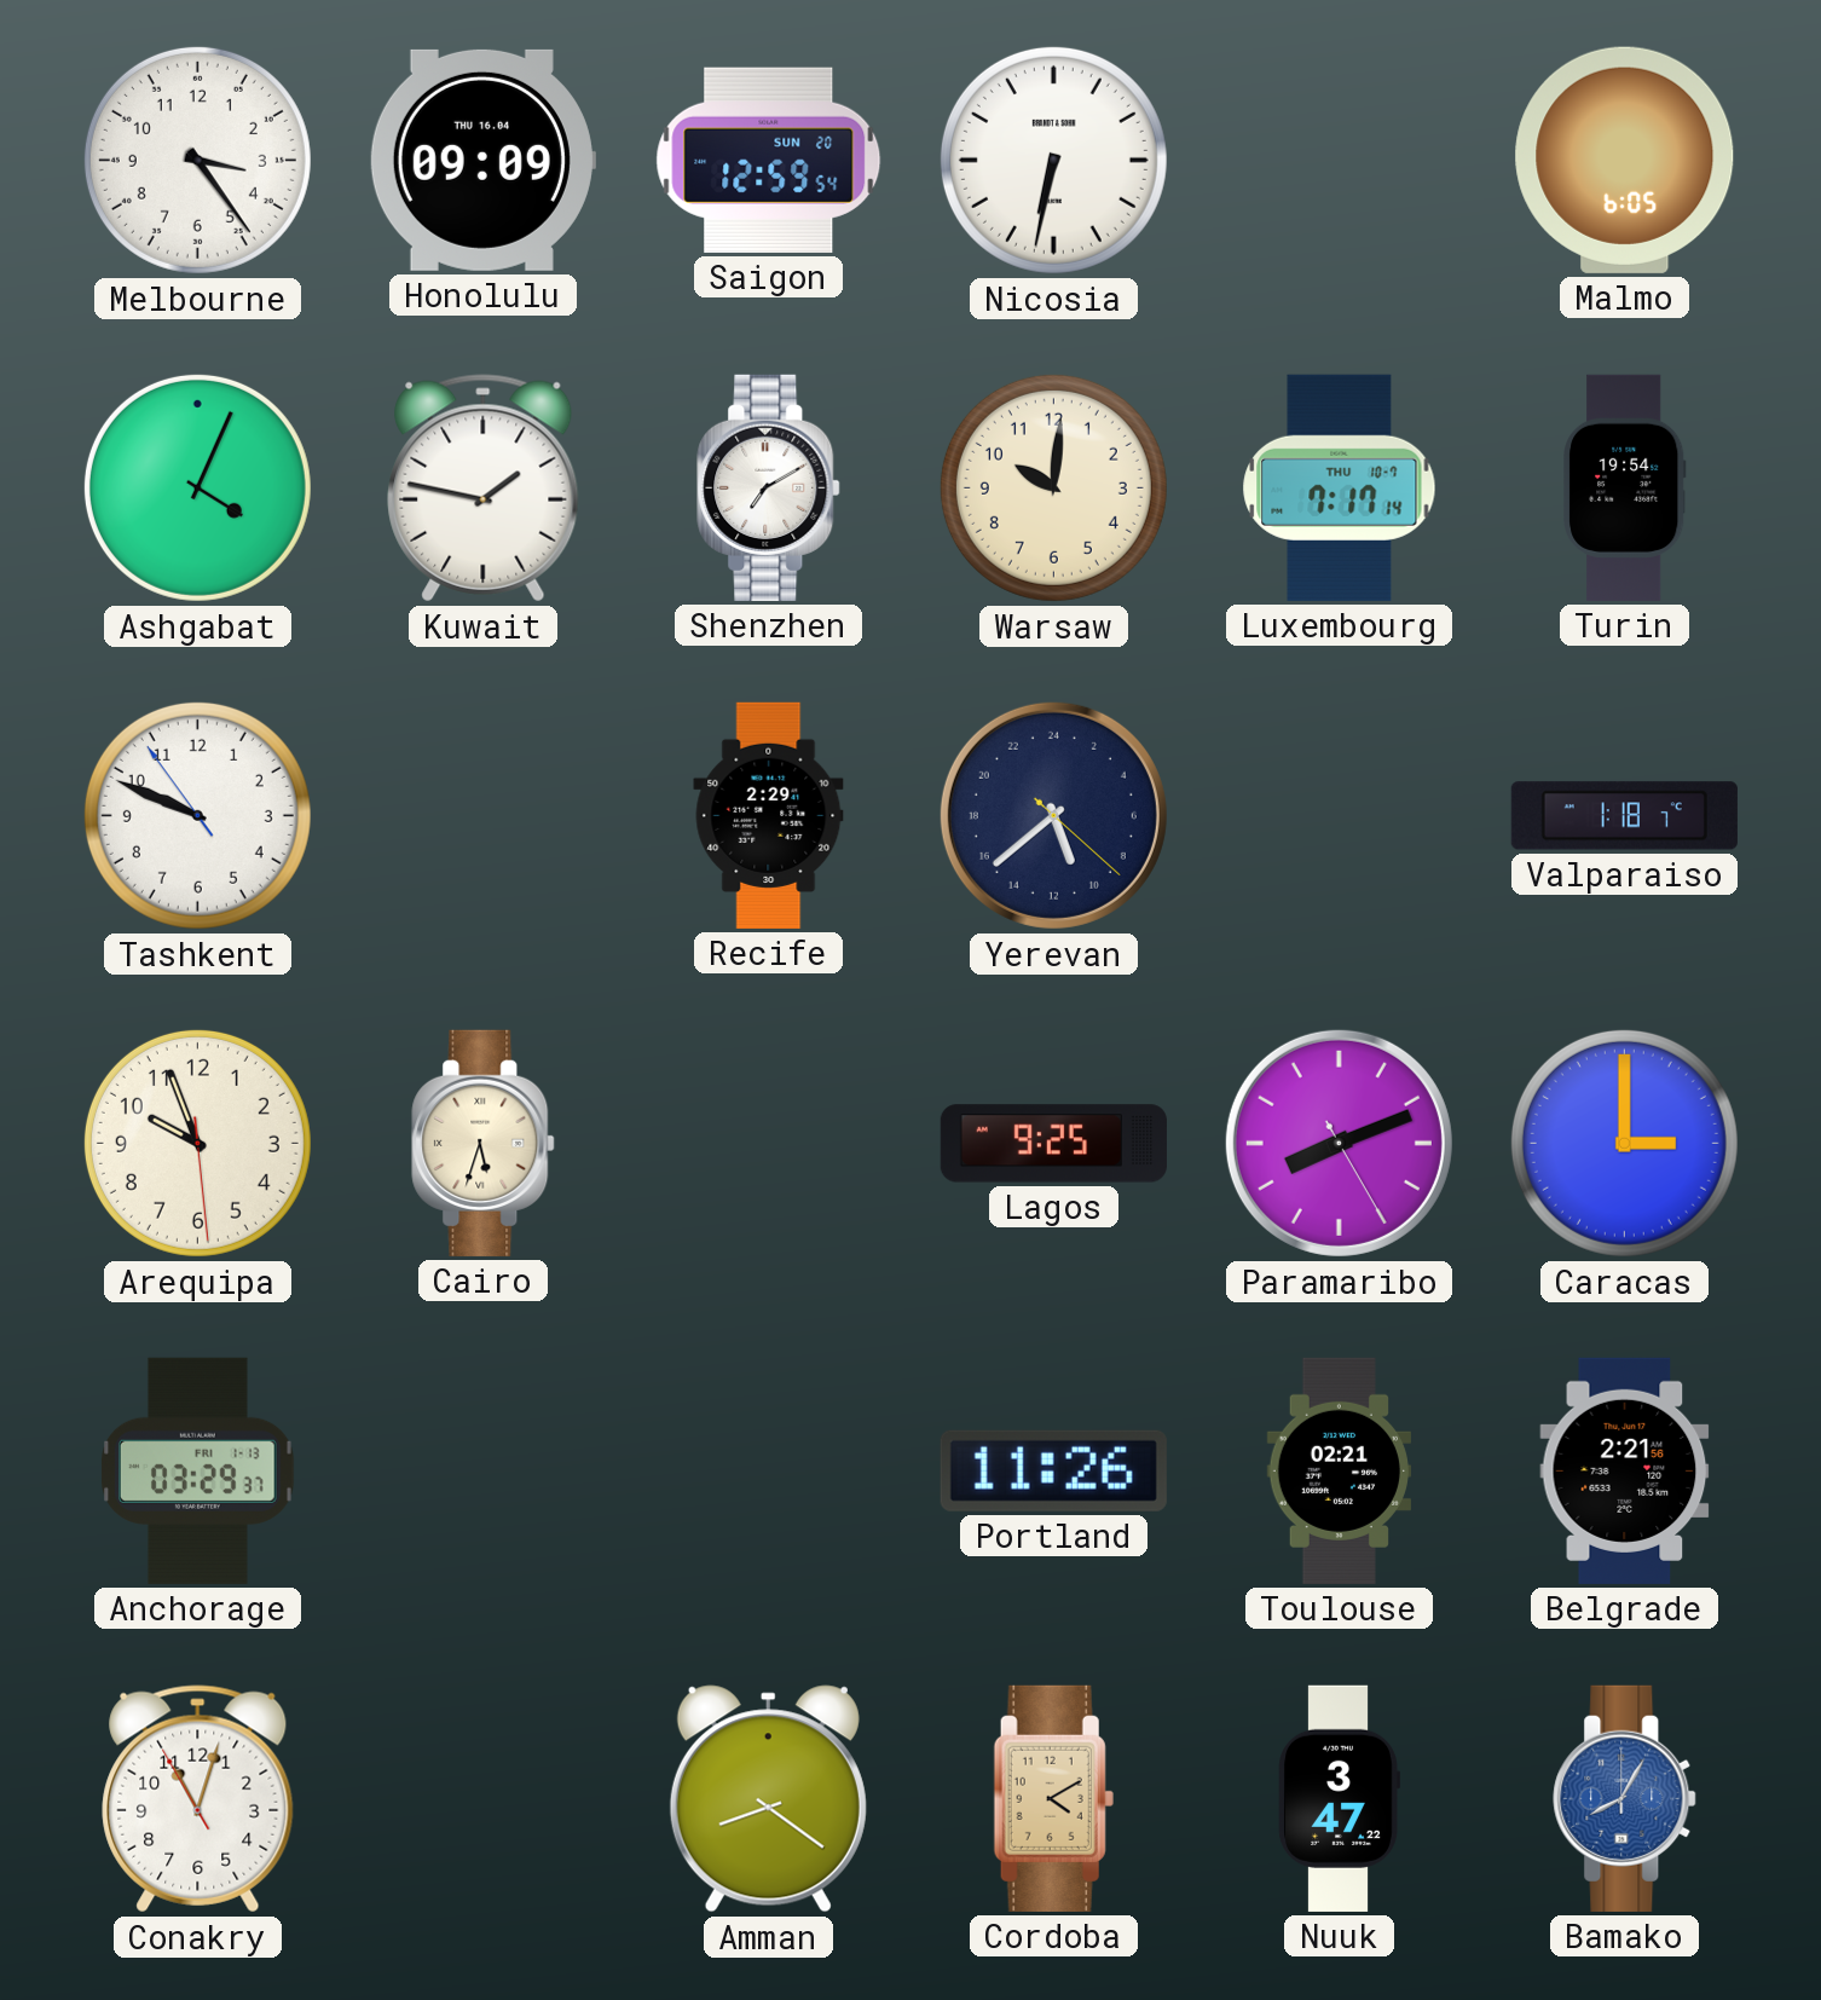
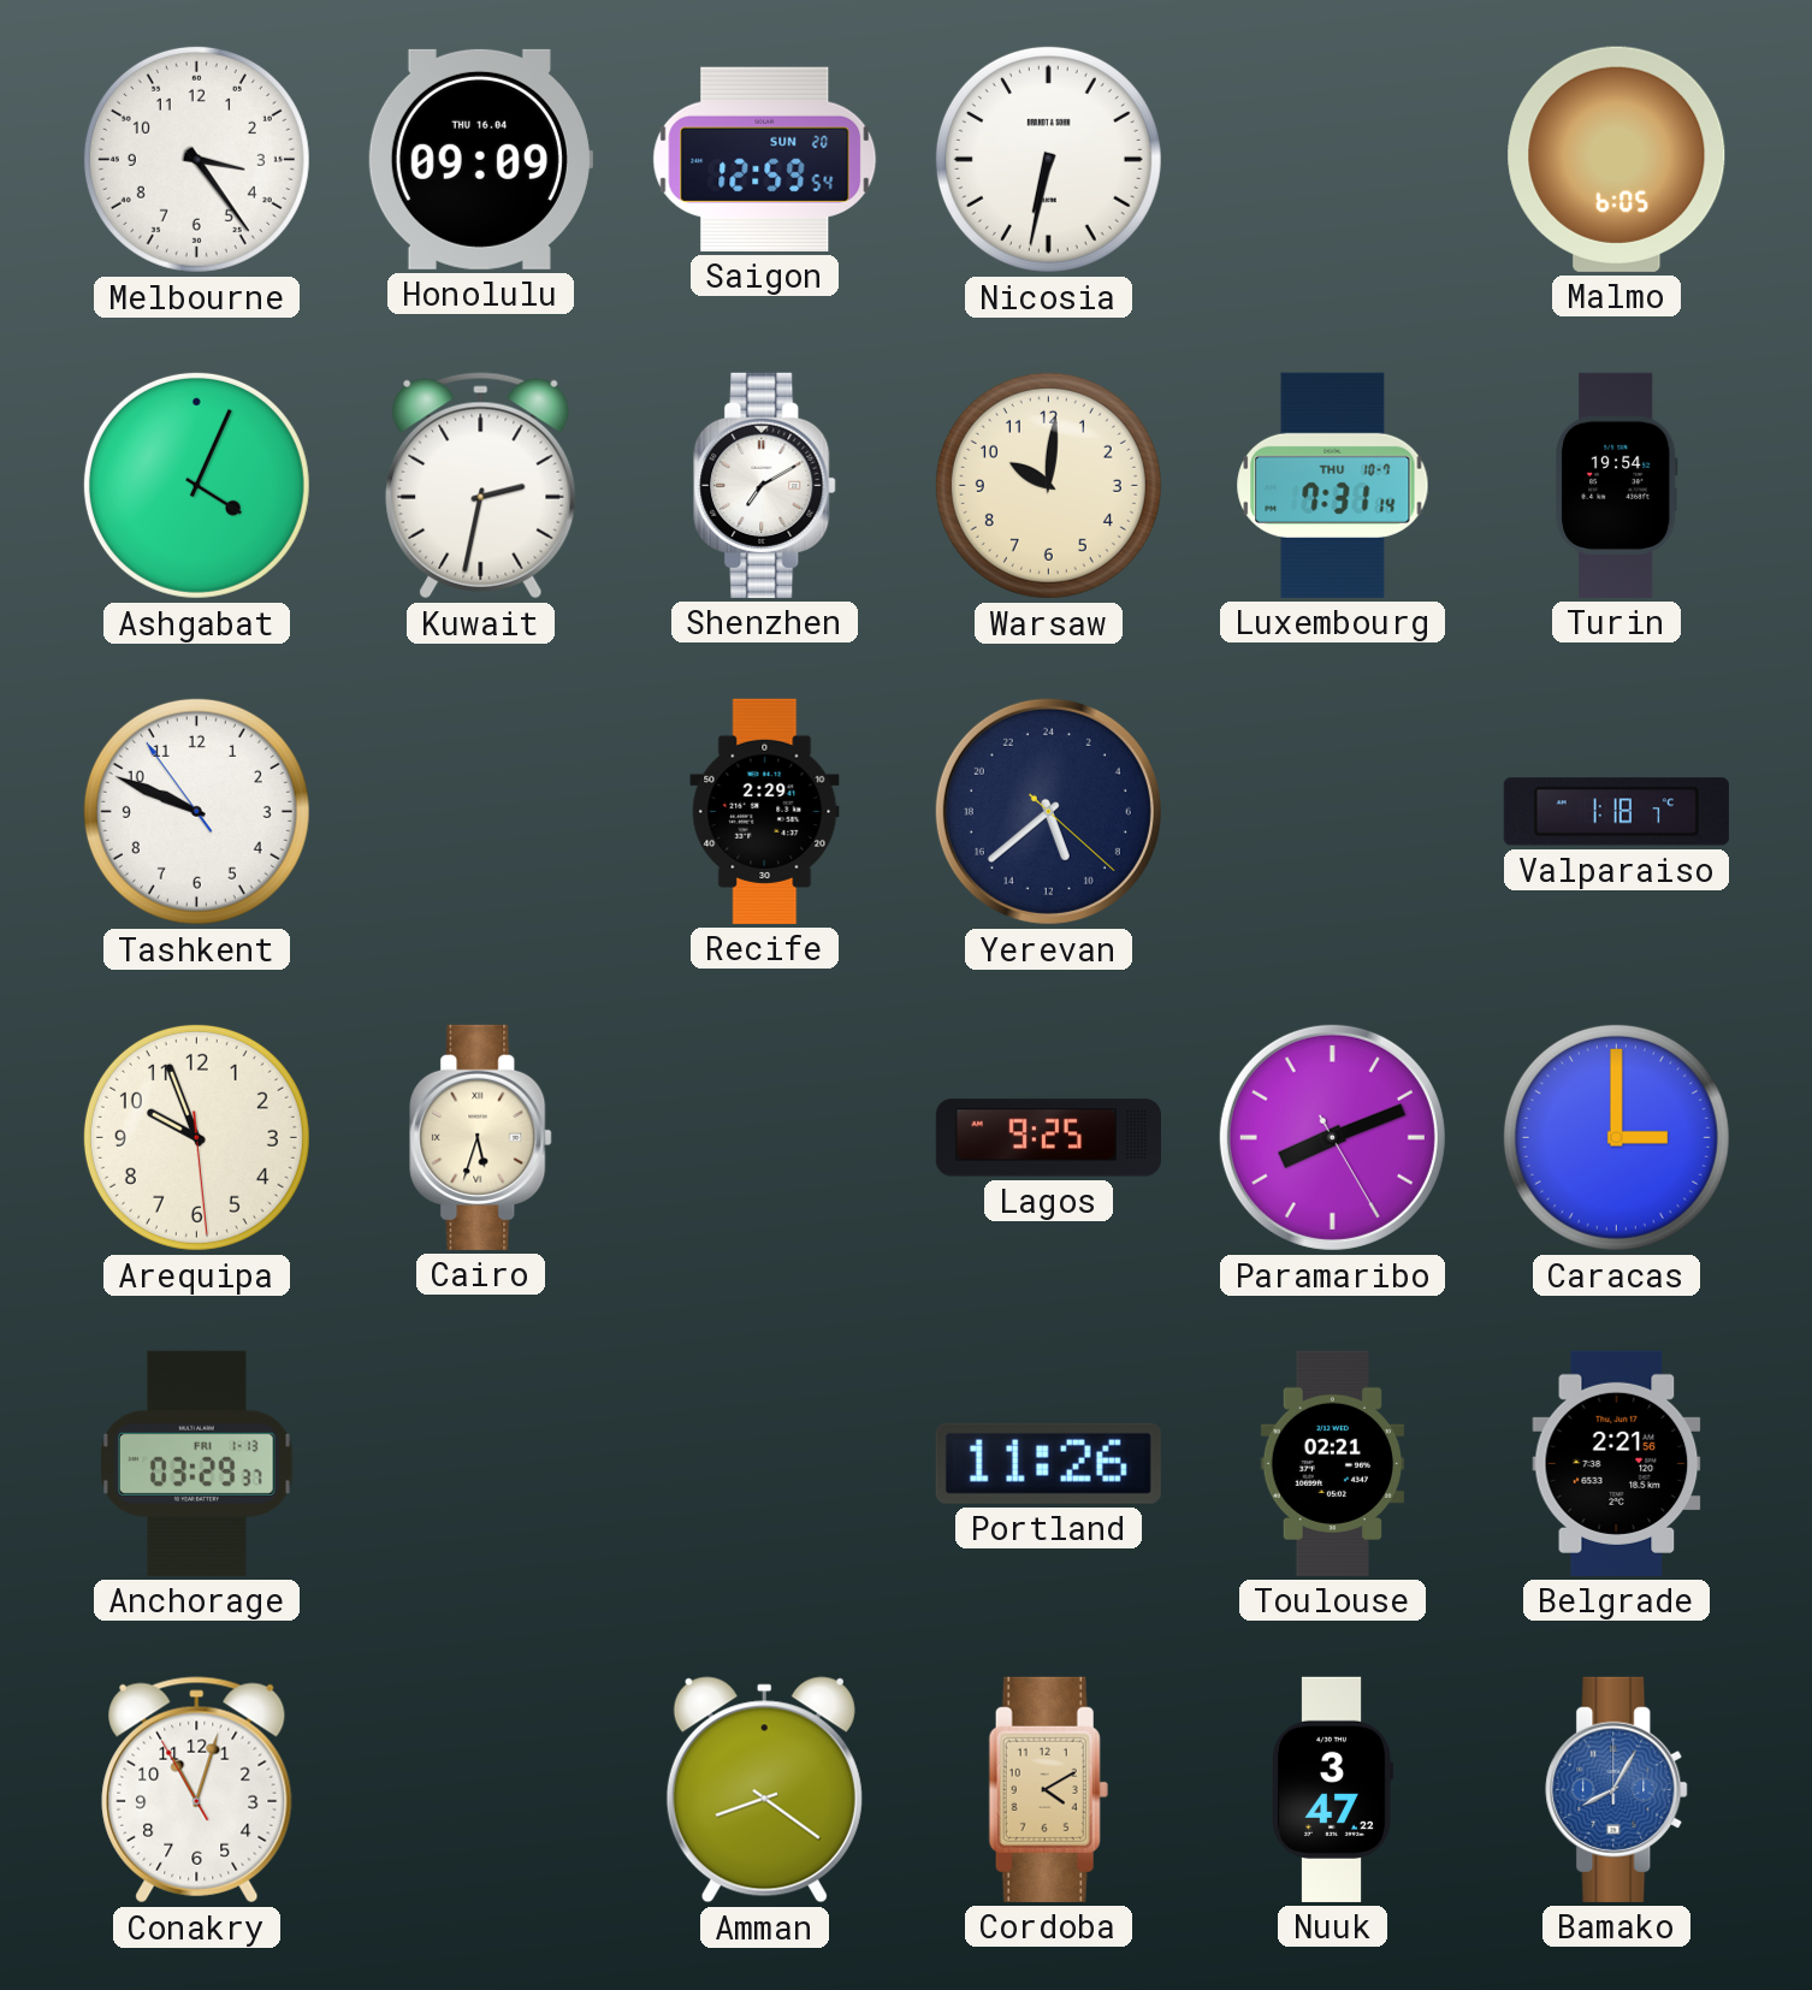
Kuwait: 1:47 -> 2:32 (481, 486)
Luxembourg: 7:17 -> 7:31 (1333, 485)
